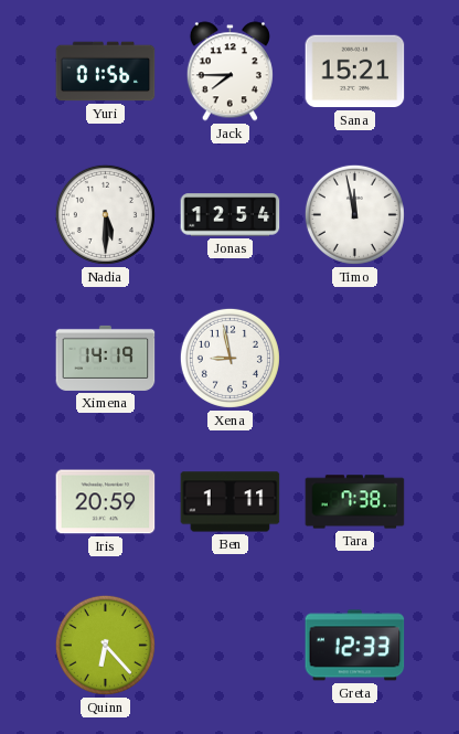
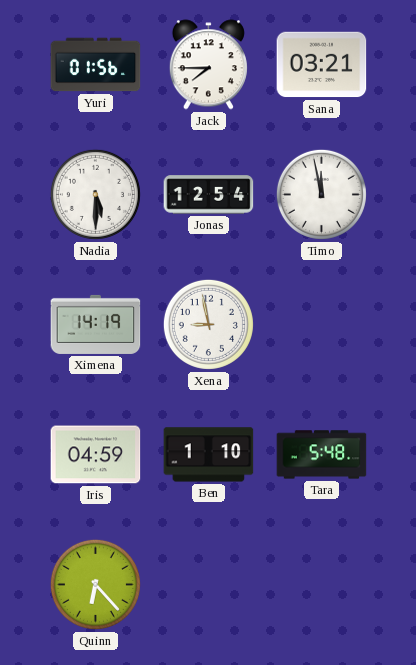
Sana: 15:21 -> 03:21 (322, 65)
Iris: 20:59 -> 04:59 (96, 455)
Ben: 1:11 -> 1:10 (209, 455)
Tara: 7:38 -> 5:48 (322, 455)
Greta: 12:33 -> none (355, 646)
